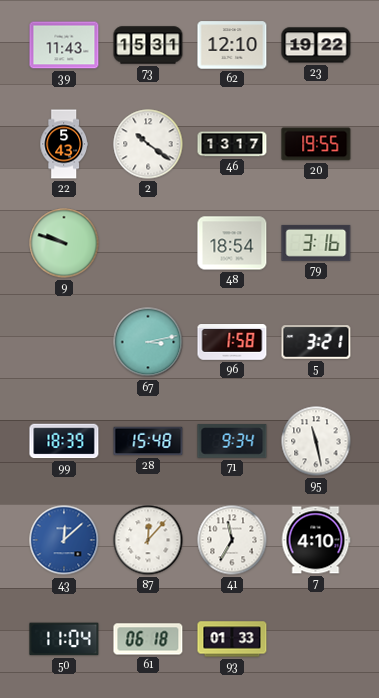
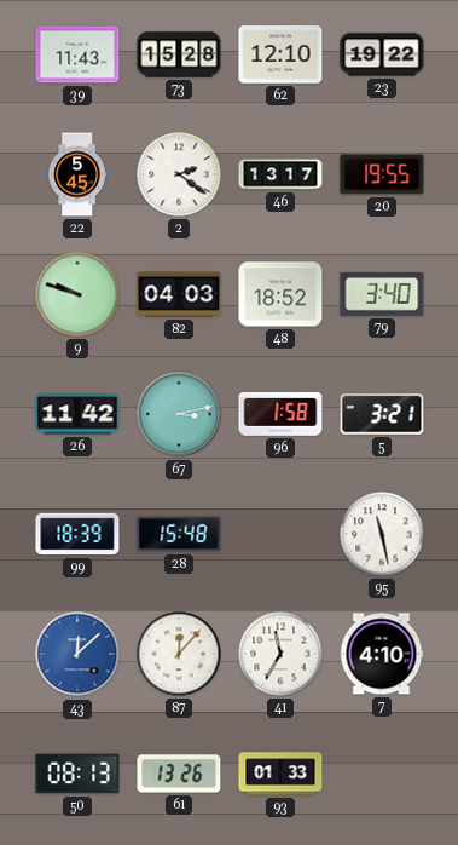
73: 15:31 -> 15:28 (179, 54)
22: 5:43 -> 5:45 (76, 174)
2: 10:21 -> 2:21 (179, 174)
82: none -> 04:03 (179, 294)
48: 18:54 -> 18:52 (280, 294)
79: 3:16 -> 3:40 (382, 294)
26: none -> 11:42 (77, 414)
71: 9:34 -> none (232, 441)
50: 11:04 -> 08:13 (77, 774)
61: 06:18 -> 13:26 (179, 774)
